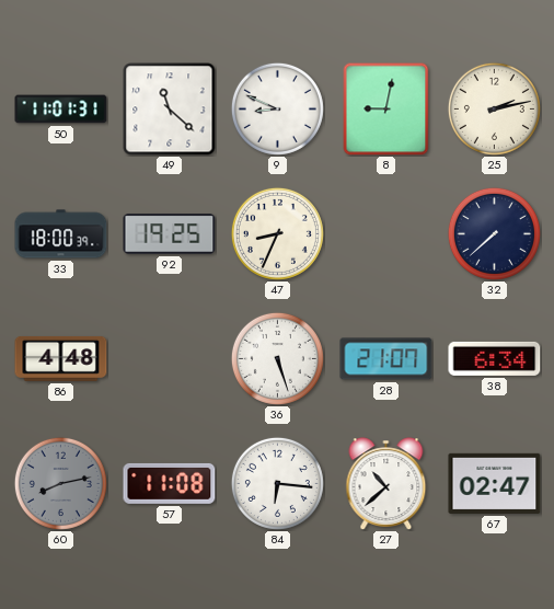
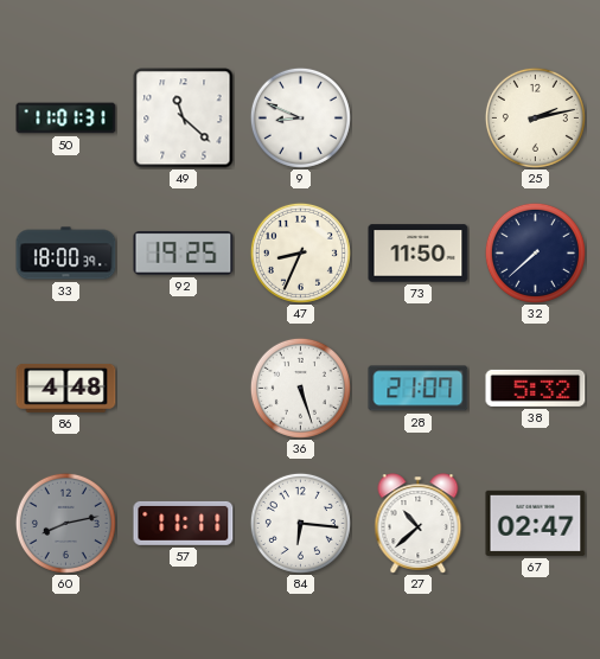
8: 9:02 -> none (386, 108)
73: none -> 11:50 (419, 254)
38: 6:34 -> 5:32 (536, 388)
57: 11:08 -> 11:11 (184, 523)
